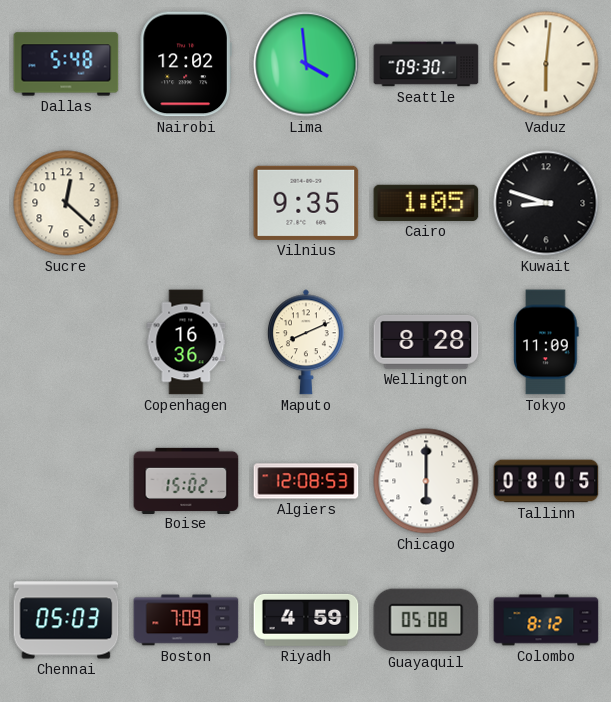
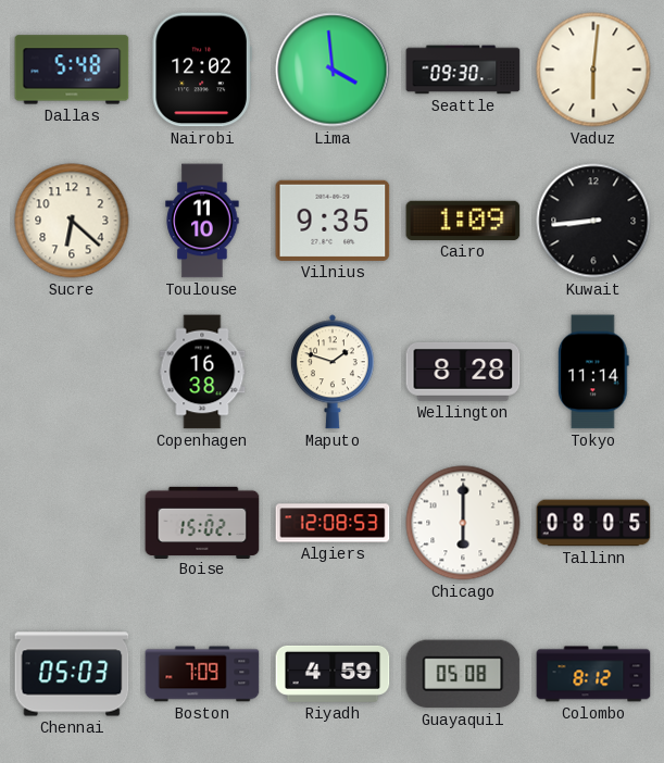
Sucre: 12:22 -> 6:22 (72, 221)
Toulouse: none -> 11:10 (202, 221)
Cairo: 1:05 -> 1:09 (463, 221)
Kuwait: 8:48 -> 8:44 (593, 221)
Copenhagen: 16:36 -> 16:38 (202, 372)
Maputo: 8:11 -> 1:48 (333, 372)
Tokyo: 11:09 -> 11:14 (593, 372)
